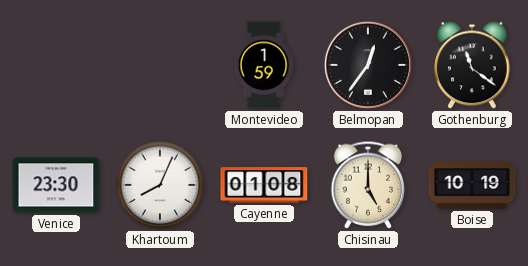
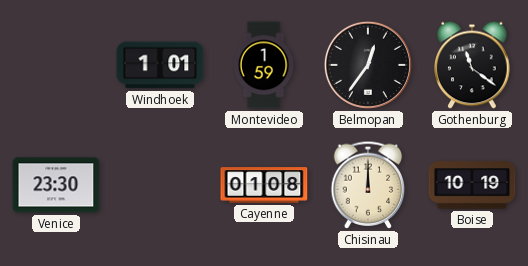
Windhoek: none -> 1:01 (160, 65)
Khartoum: 8:04 -> none (160, 185)
Chisinau: 5:00 -> 12:00 (368, 185)
